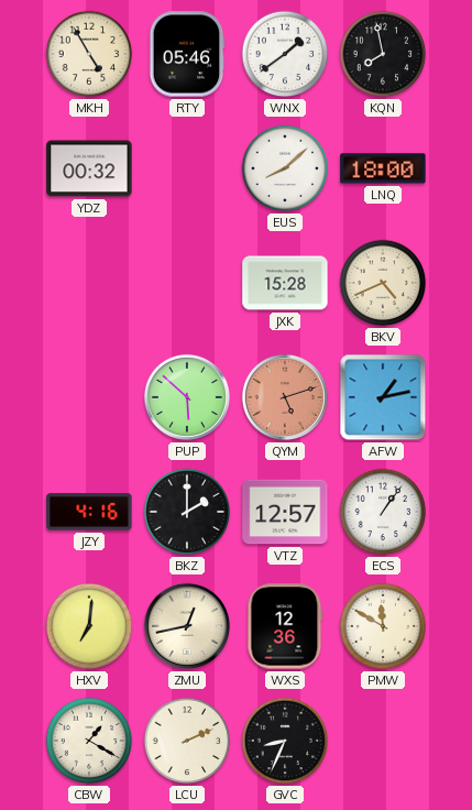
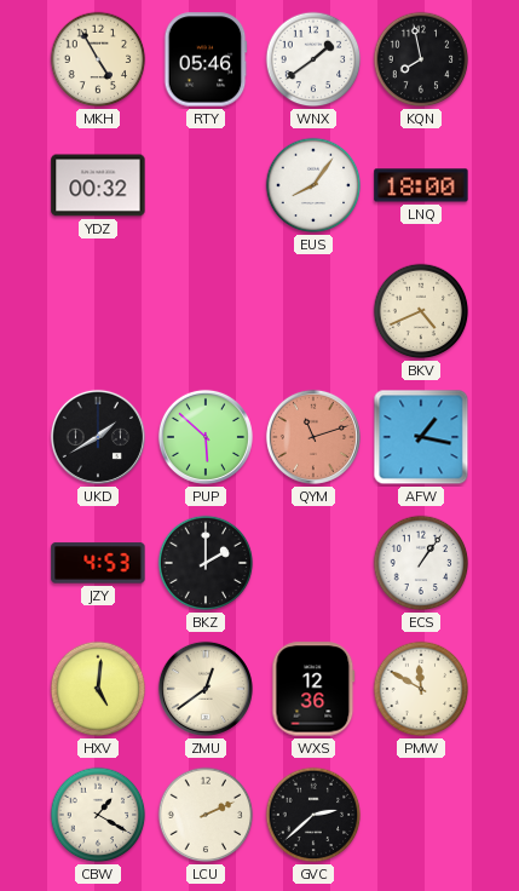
EUS: 8:08 -> 8:06 (313, 185)
JXK: 15:28 -> none (285, 283)
UKD: none -> 1:40 (98, 437)
QYM: 5:12 -> 11:12 (313, 437)
AFW: 1:13 -> 1:17 (421, 437)
JZY: 4:16 -> 4:53 (98, 563)
VTZ: 12:57 -> none (285, 512)
HXV: 7:01 -> 5:01 (98, 689)
ZMU: 12:43 -> 12:39 (206, 689)
GVC: 8:34 -> 2:38 (313, 815)
